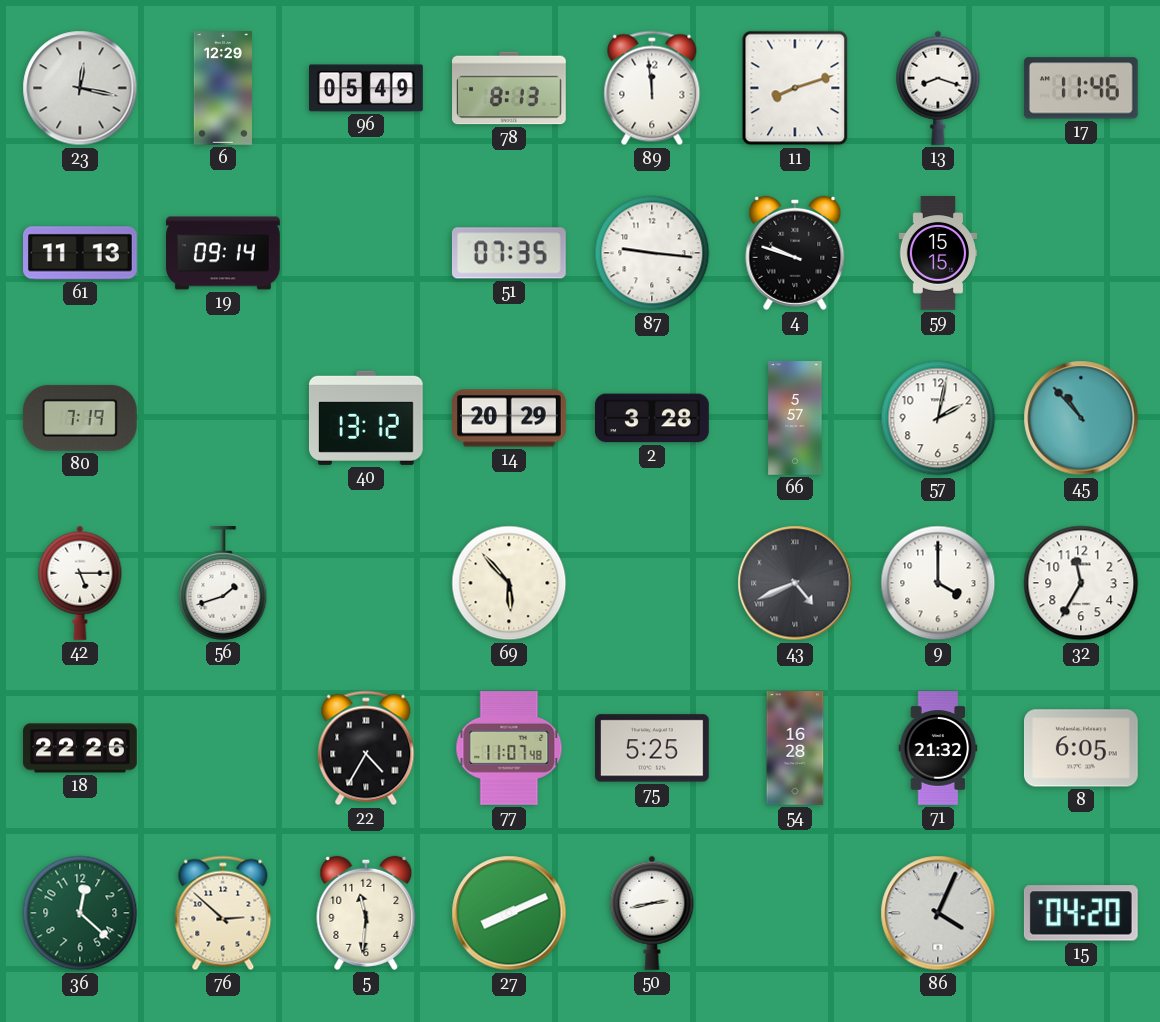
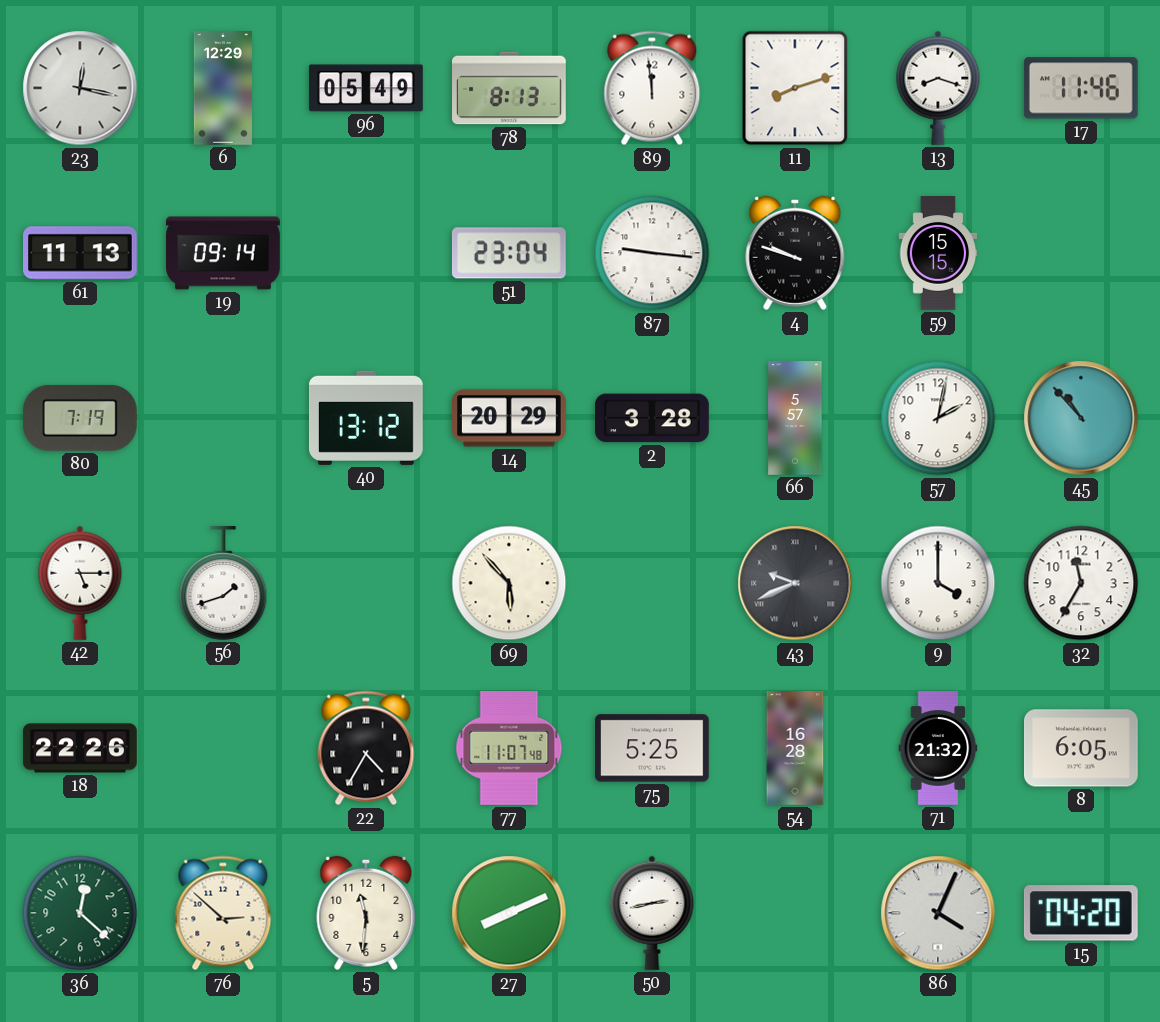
51: 07:35 -> 23:04 (509, 253)
43: 4:41 -> 9:41 (795, 583)
